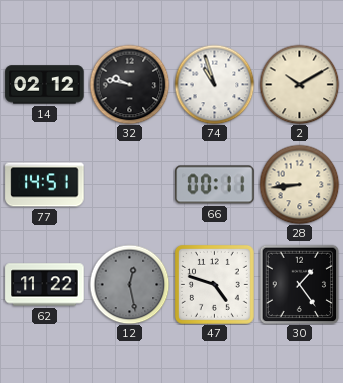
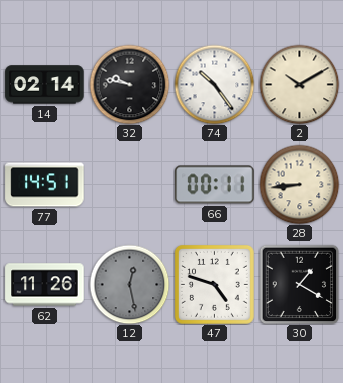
14: 02:12 -> 02:14 (45, 85)
74: 10:57 -> 10:24 (214, 84)
62: 11:22 -> 11:26 (45, 285)
30: 1:24 -> 1:20 (299, 284)
